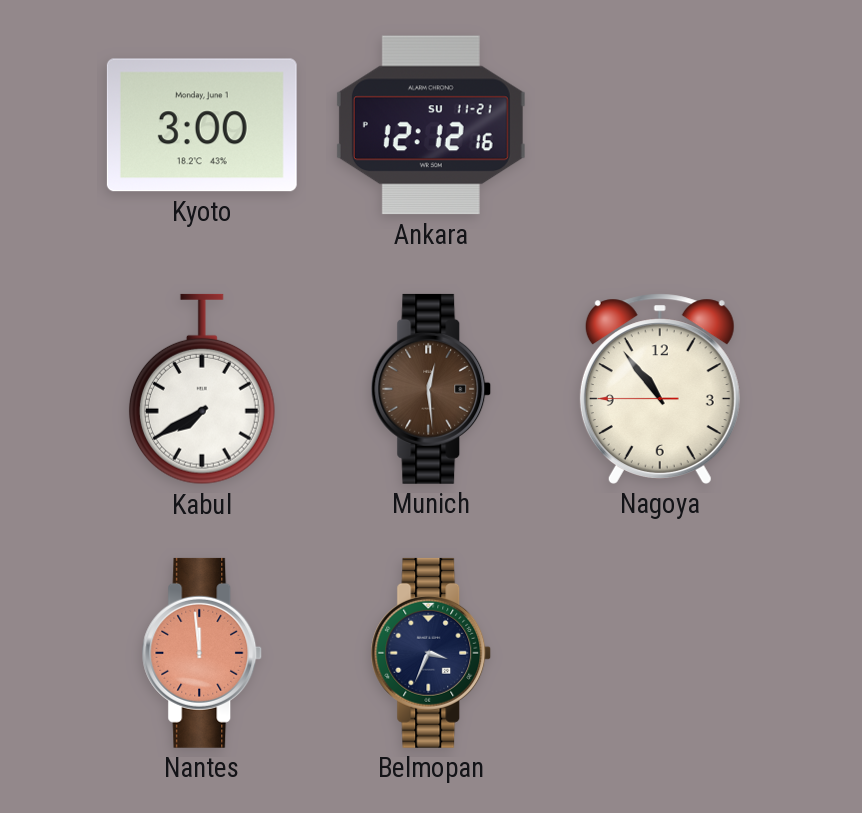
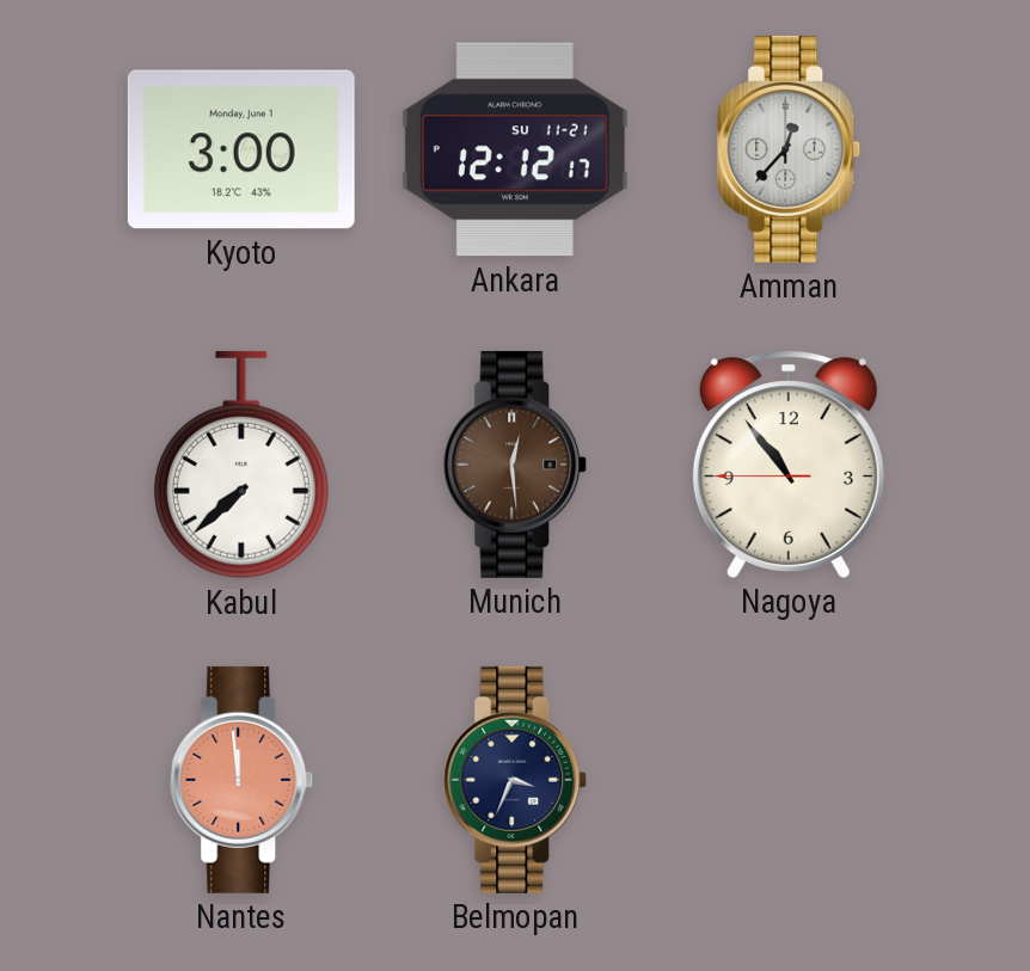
Ankara: 12:12:16 -> 12:12:17 (515, 149)
Amman: none -> 12:37 (789, 149)
Kabul: 7:40 -> 7:38 (241, 465)
